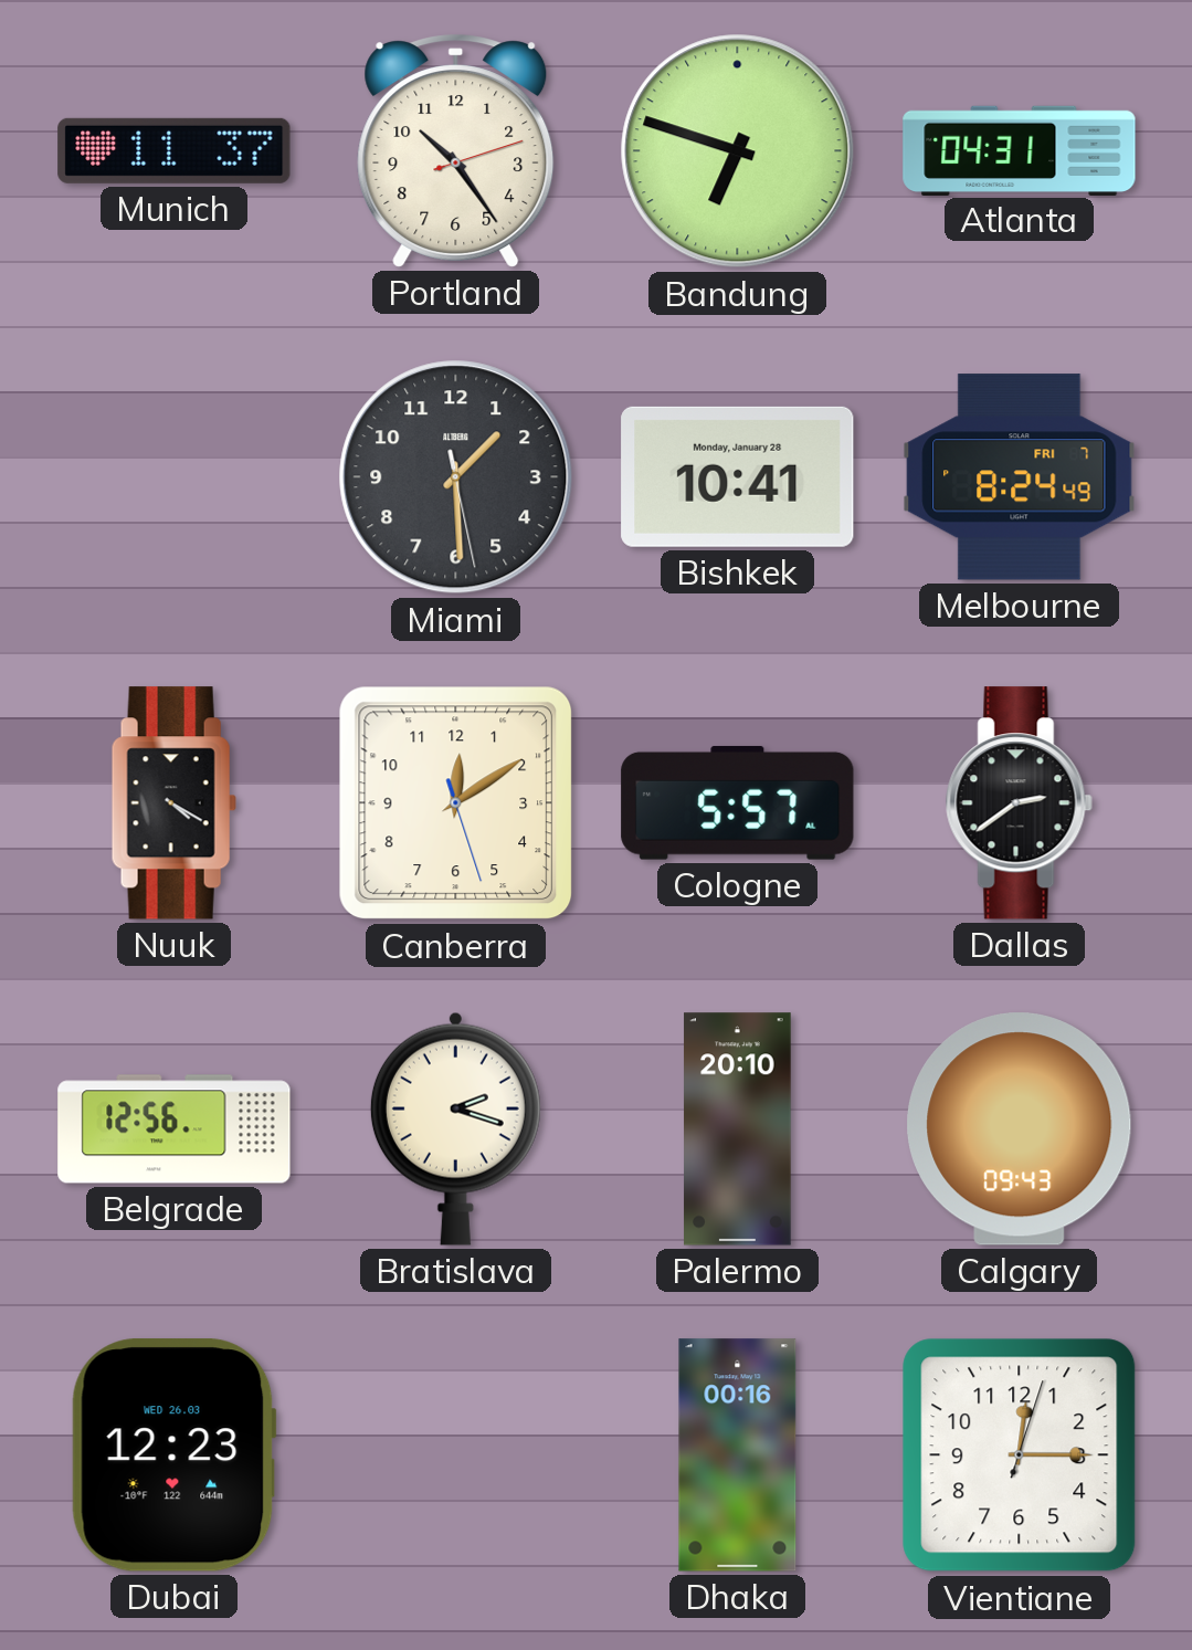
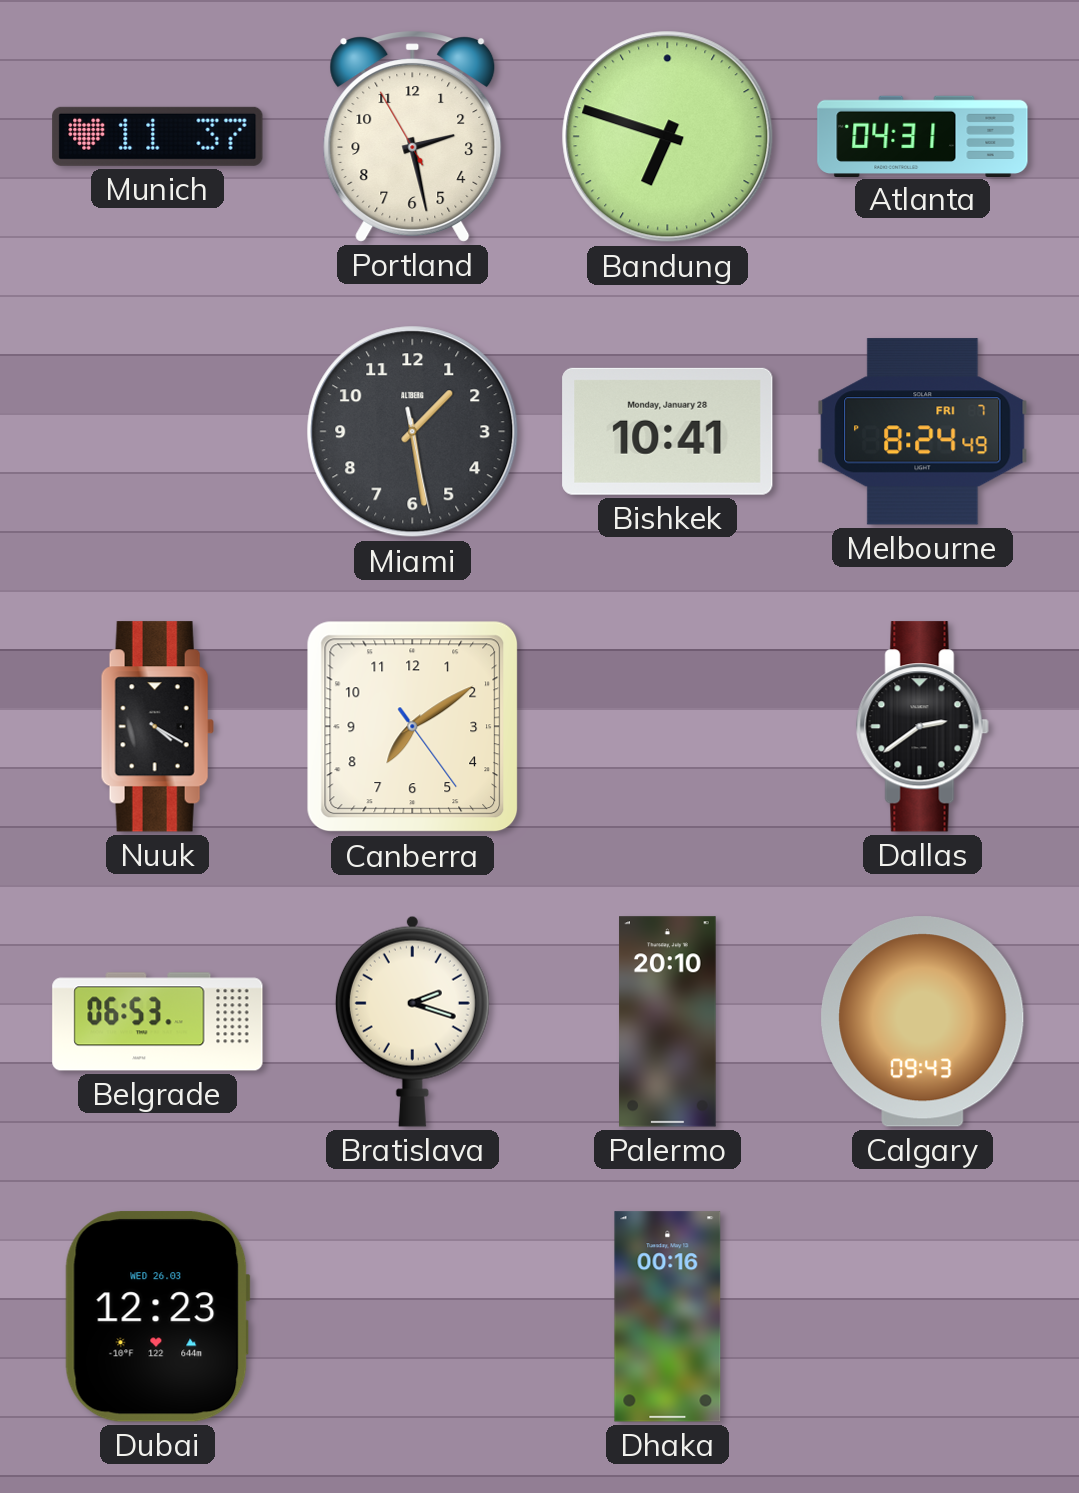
Portland: 10:24 -> 2:27 (413, 137)
Miami: 1:29 -> 1:28 (413, 432)
Canberra: 12:09 -> 7:09 (413, 727)
Cologne: 5:57 -> none (738, 802)
Belgrade: 12:56 -> 06:53 (158, 1022)
Vientiane: 12:15 -> none (1020, 1455)
